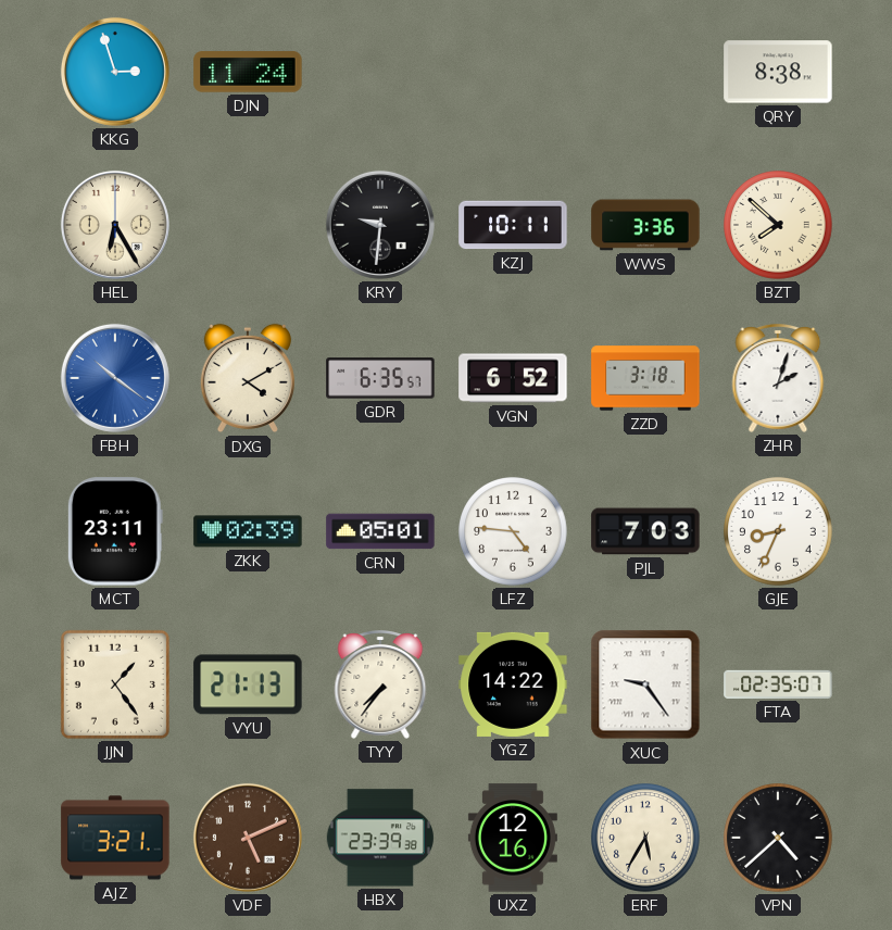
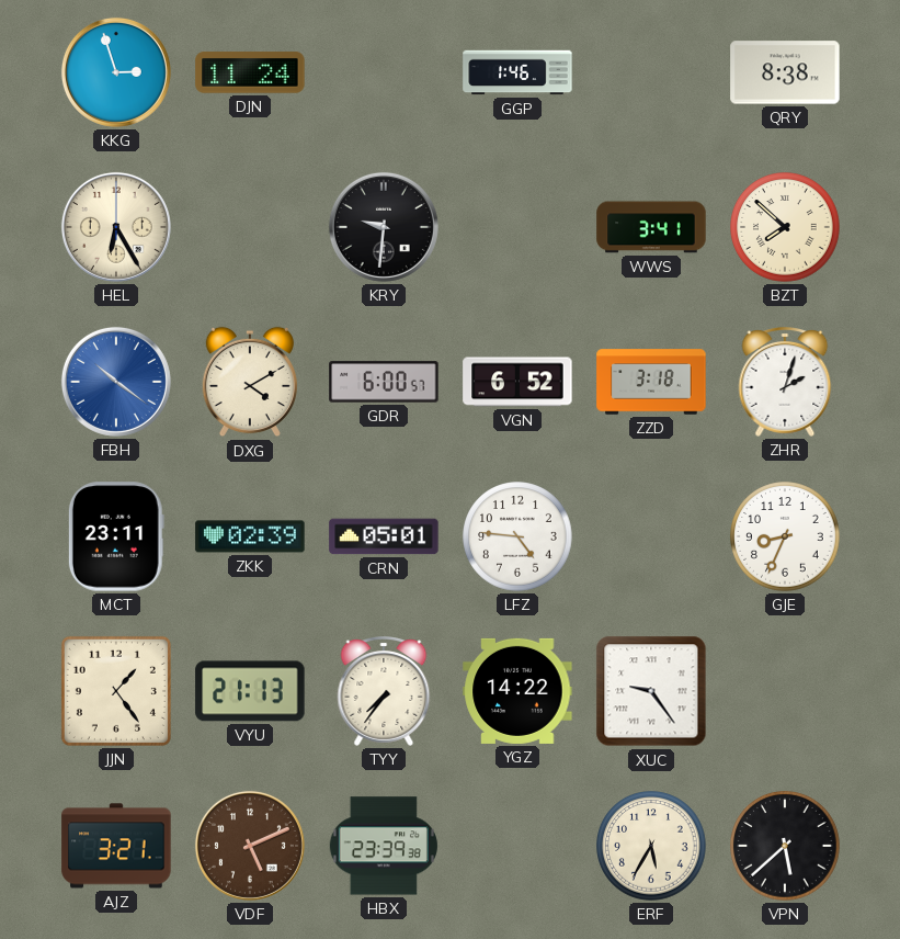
GGP: none -> 1:46 (517, 72)
KZJ: 10:11 -> none (513, 225)
WWS: 3:36 -> 3:41 (651, 227)
GDR: 6:35 -> 6:00 (384, 382)
PJL: 7:03 -> none (645, 531)
FTA: 02:35 -> none (778, 684)
UXZ: 12:16 -> none (513, 838)
VPN: 4:38 -> 5:38 (785, 846)
